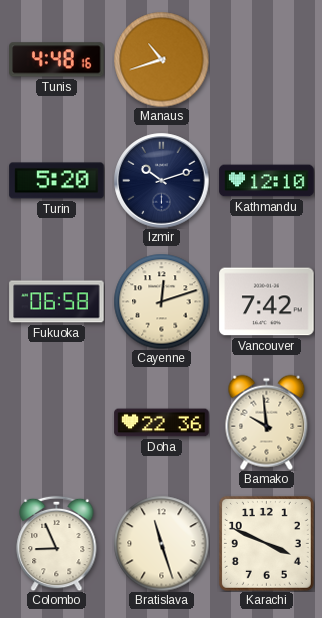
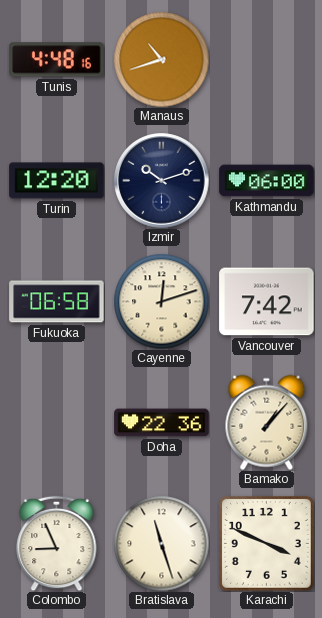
Turin: 5:20 -> 12:20 (57, 181)
Kathmandu: 12:10 -> 06:00 (267, 181)
Bamako: 9:59 -> 1:07 (267, 422)
